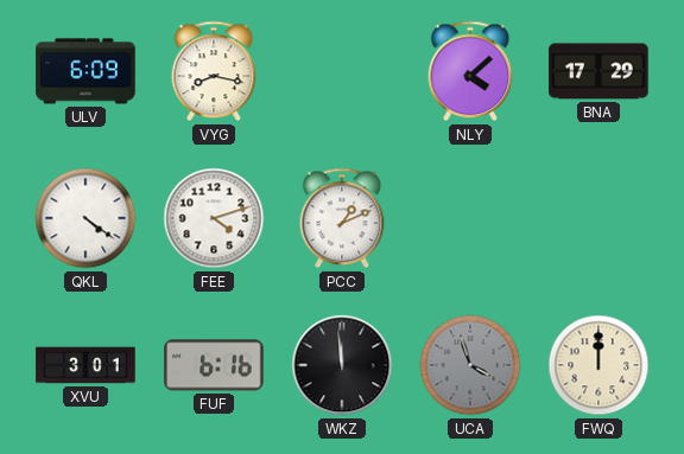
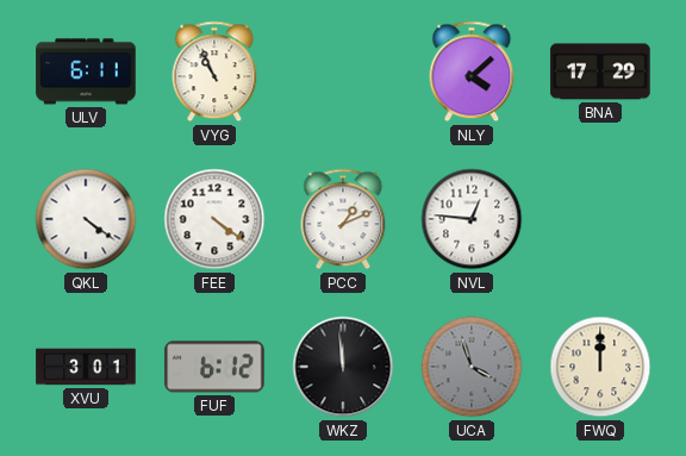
ULV: 6:09 -> 6:11 (86, 71)
VYG: 8:17 -> 10:56 (214, 71)
FEE: 4:12 -> 4:21 (214, 219)
NVL: none -> 12:46 (472, 219)
FUF: 6:16 -> 6:12 (214, 367)
